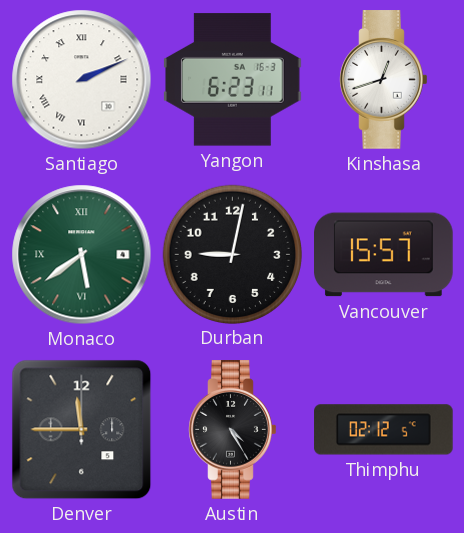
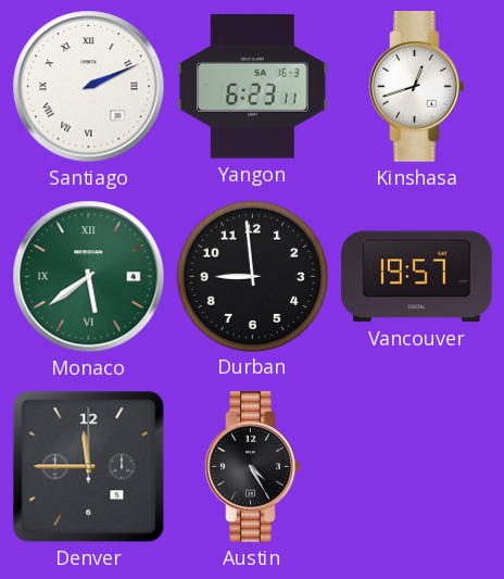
Durban: 9:02 -> 8:59 (252, 276)
Vancouver: 15:57 -> 19:57 (417, 277)
Thimphu: 02:12 -> none (384, 430)
